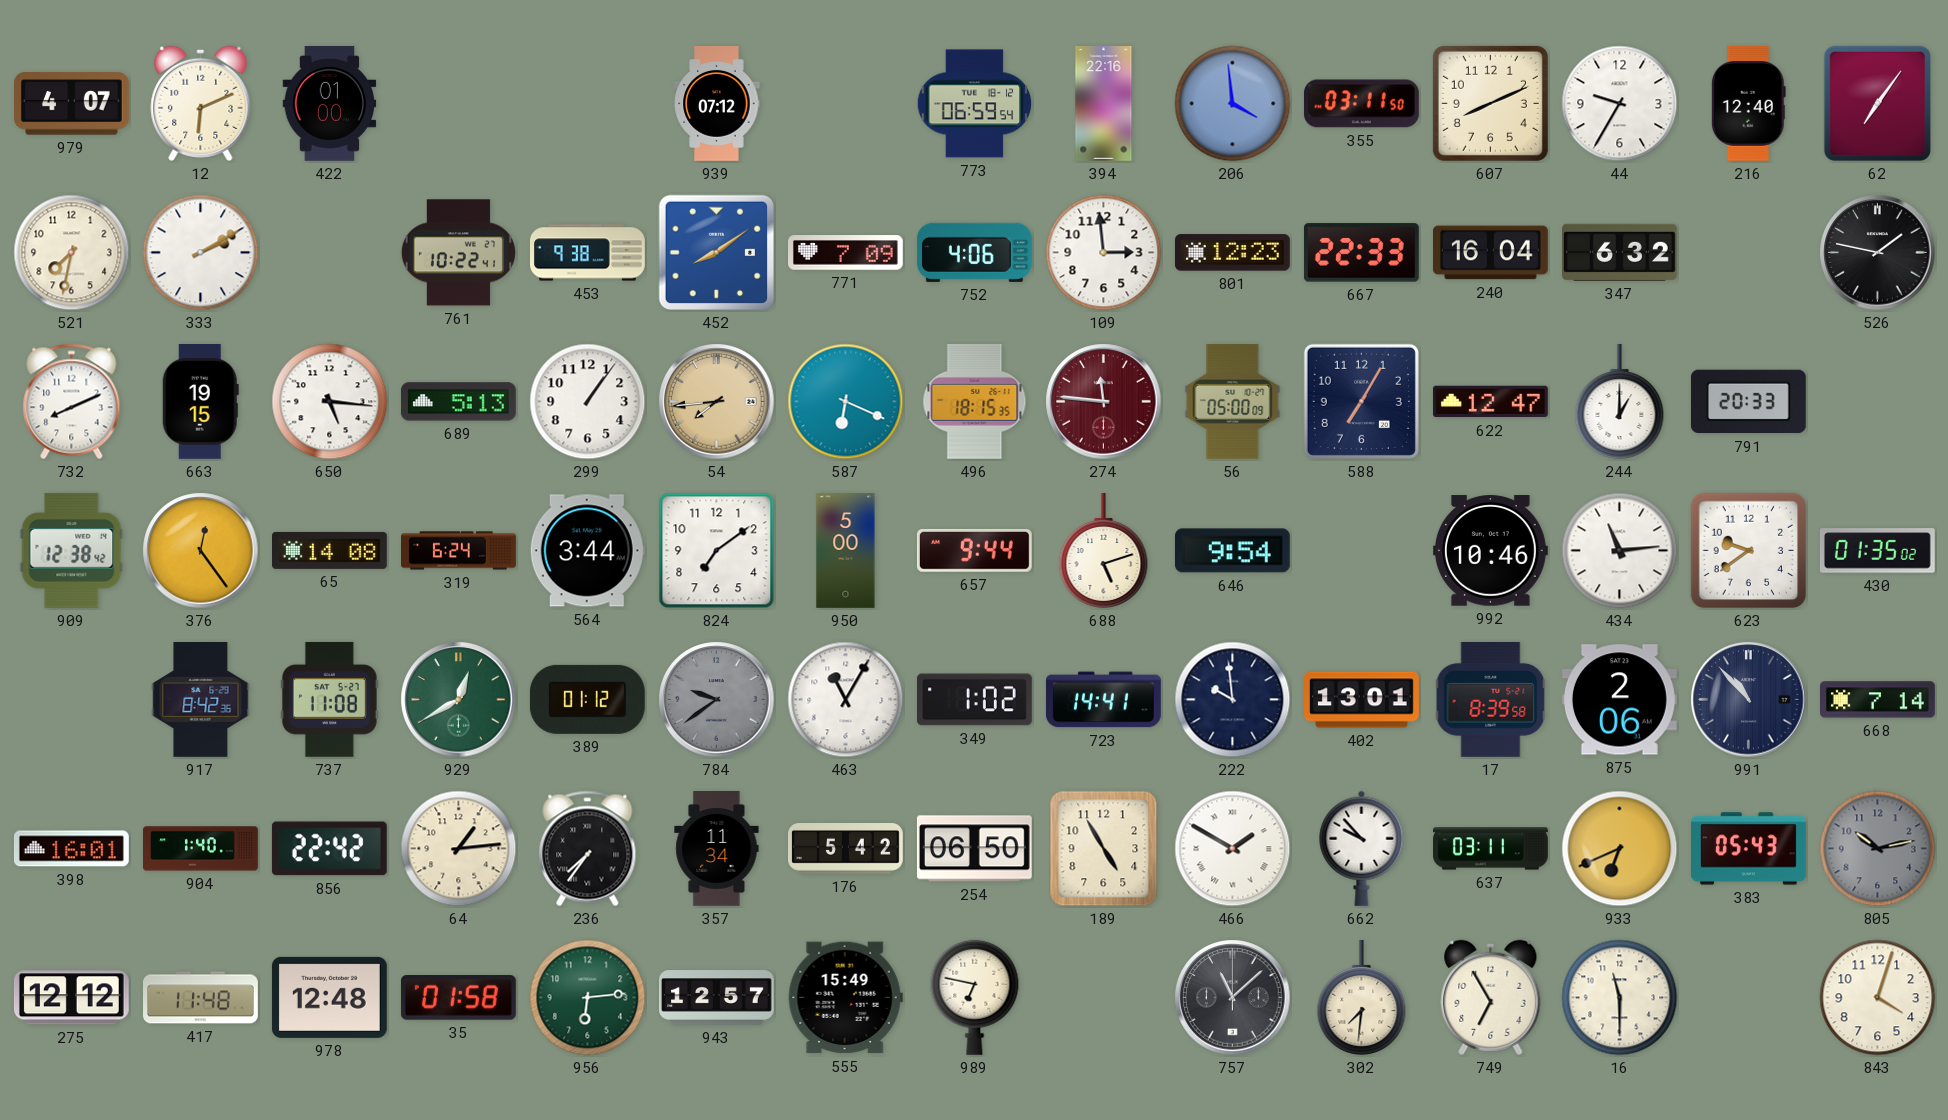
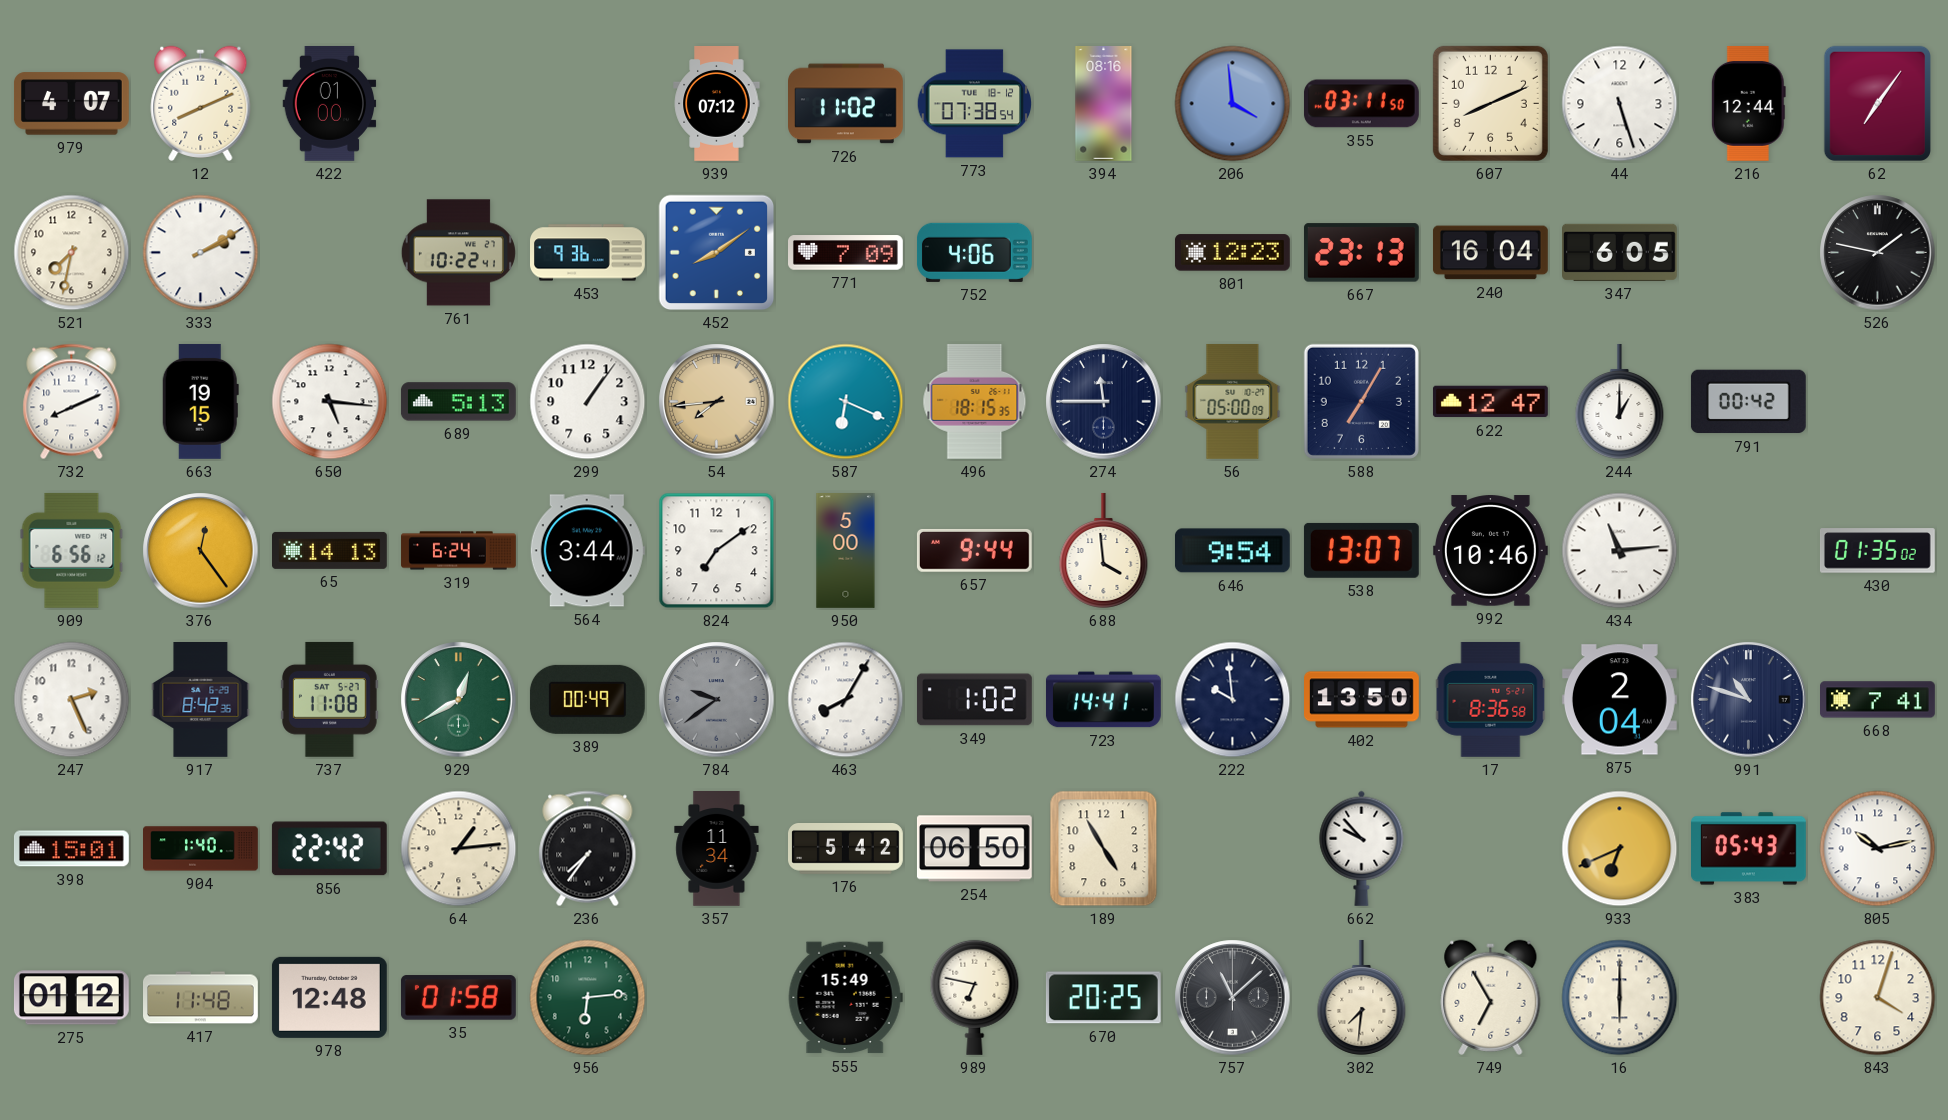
12: 6:11 -> 8:11 (201, 103)
726: none -> 11:02 (846, 104)
773: 06:59 -> 07:38 (975, 104)
394: 22:16 -> 08:16 (1104, 104)
44: 9:35 -> 5:27 (1620, 104)
216: 12:40 -> 12:44 (1748, 103)
453: 9:38 -> 9:36 (588, 253)
109: 2:59 -> none (1104, 253)
667: 22:33 -> 23:13 (1361, 253)
347: 6:32 -> 6:05 (1620, 252)
274: 11:46 -> 11:45 (1104, 402)
274 dial: burgundy -> navy (1104, 402)
791: 20:33 -> 00:42 (1748, 402)
909: 12:38 -> 6:56 (72, 550)
65: 14:08 -> 14:13 (330, 550)
688: 5:12 -> 3:59 (1104, 550)
538: none -> 13:07 (1361, 550)
623: 9:39 -> none (1749, 551)
247: none -> 2:26 (72, 700)
389: 01:12 -> 00:49 (587, 699)
463: 11:05 -> 8:05 (846, 700)
402: 13:01 -> 13:50 (1362, 700)
17: 8:39 -> 8:36 (1491, 699)
875: 2:06 -> 2:04 (1619, 700)
991: 10:53 -> 10:48 (1749, 700)
668: 7:14 -> 7:41 (1878, 700)
398: 16:01 -> 15:01 (72, 849)
466: 1:50 -> none (1233, 849)
637: 03:11 -> none (1491, 849)
805 dial: grey -> white (1878, 849)
275: 12:12 -> 01:12 (71, 998)
943: 12:57 -> none (717, 998)
670: none -> 20:25 (1103, 998)
16: 11:30 -> 6:00 (1620, 998)
